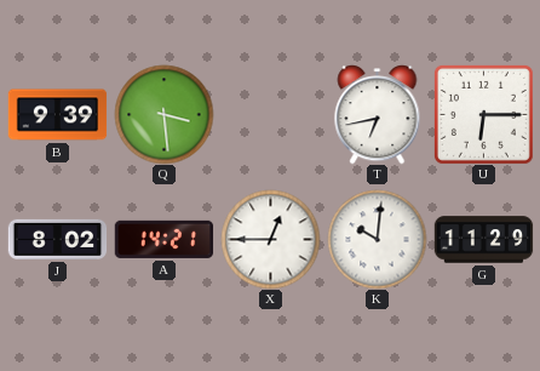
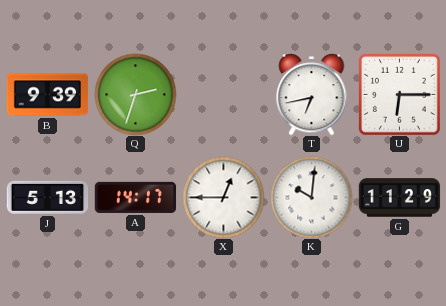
Q: 3:29 -> 2:33 (135, 94)
J: 8:02 -> 5:13 (47, 197)
A: 14:21 -> 14:17 (135, 197)
